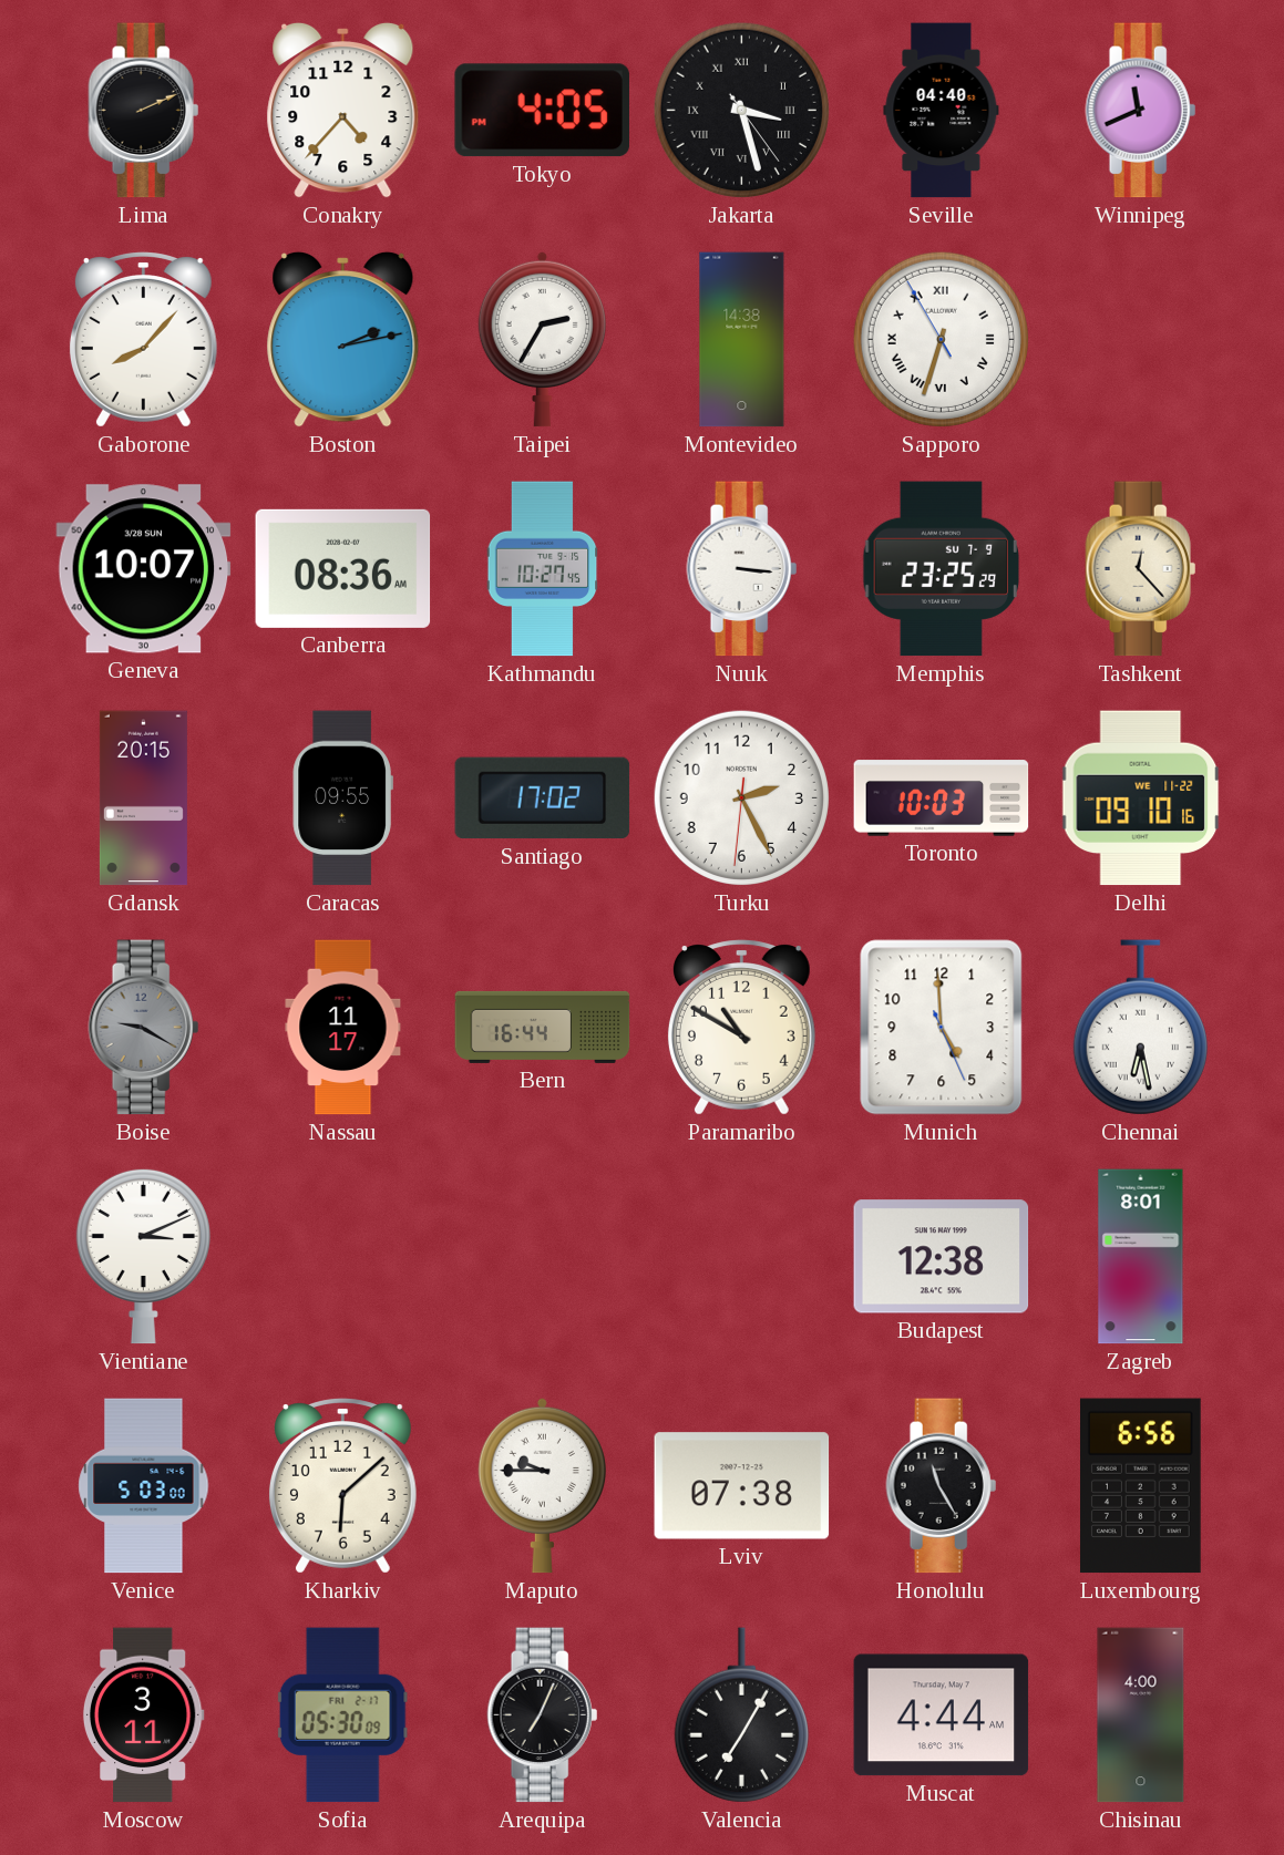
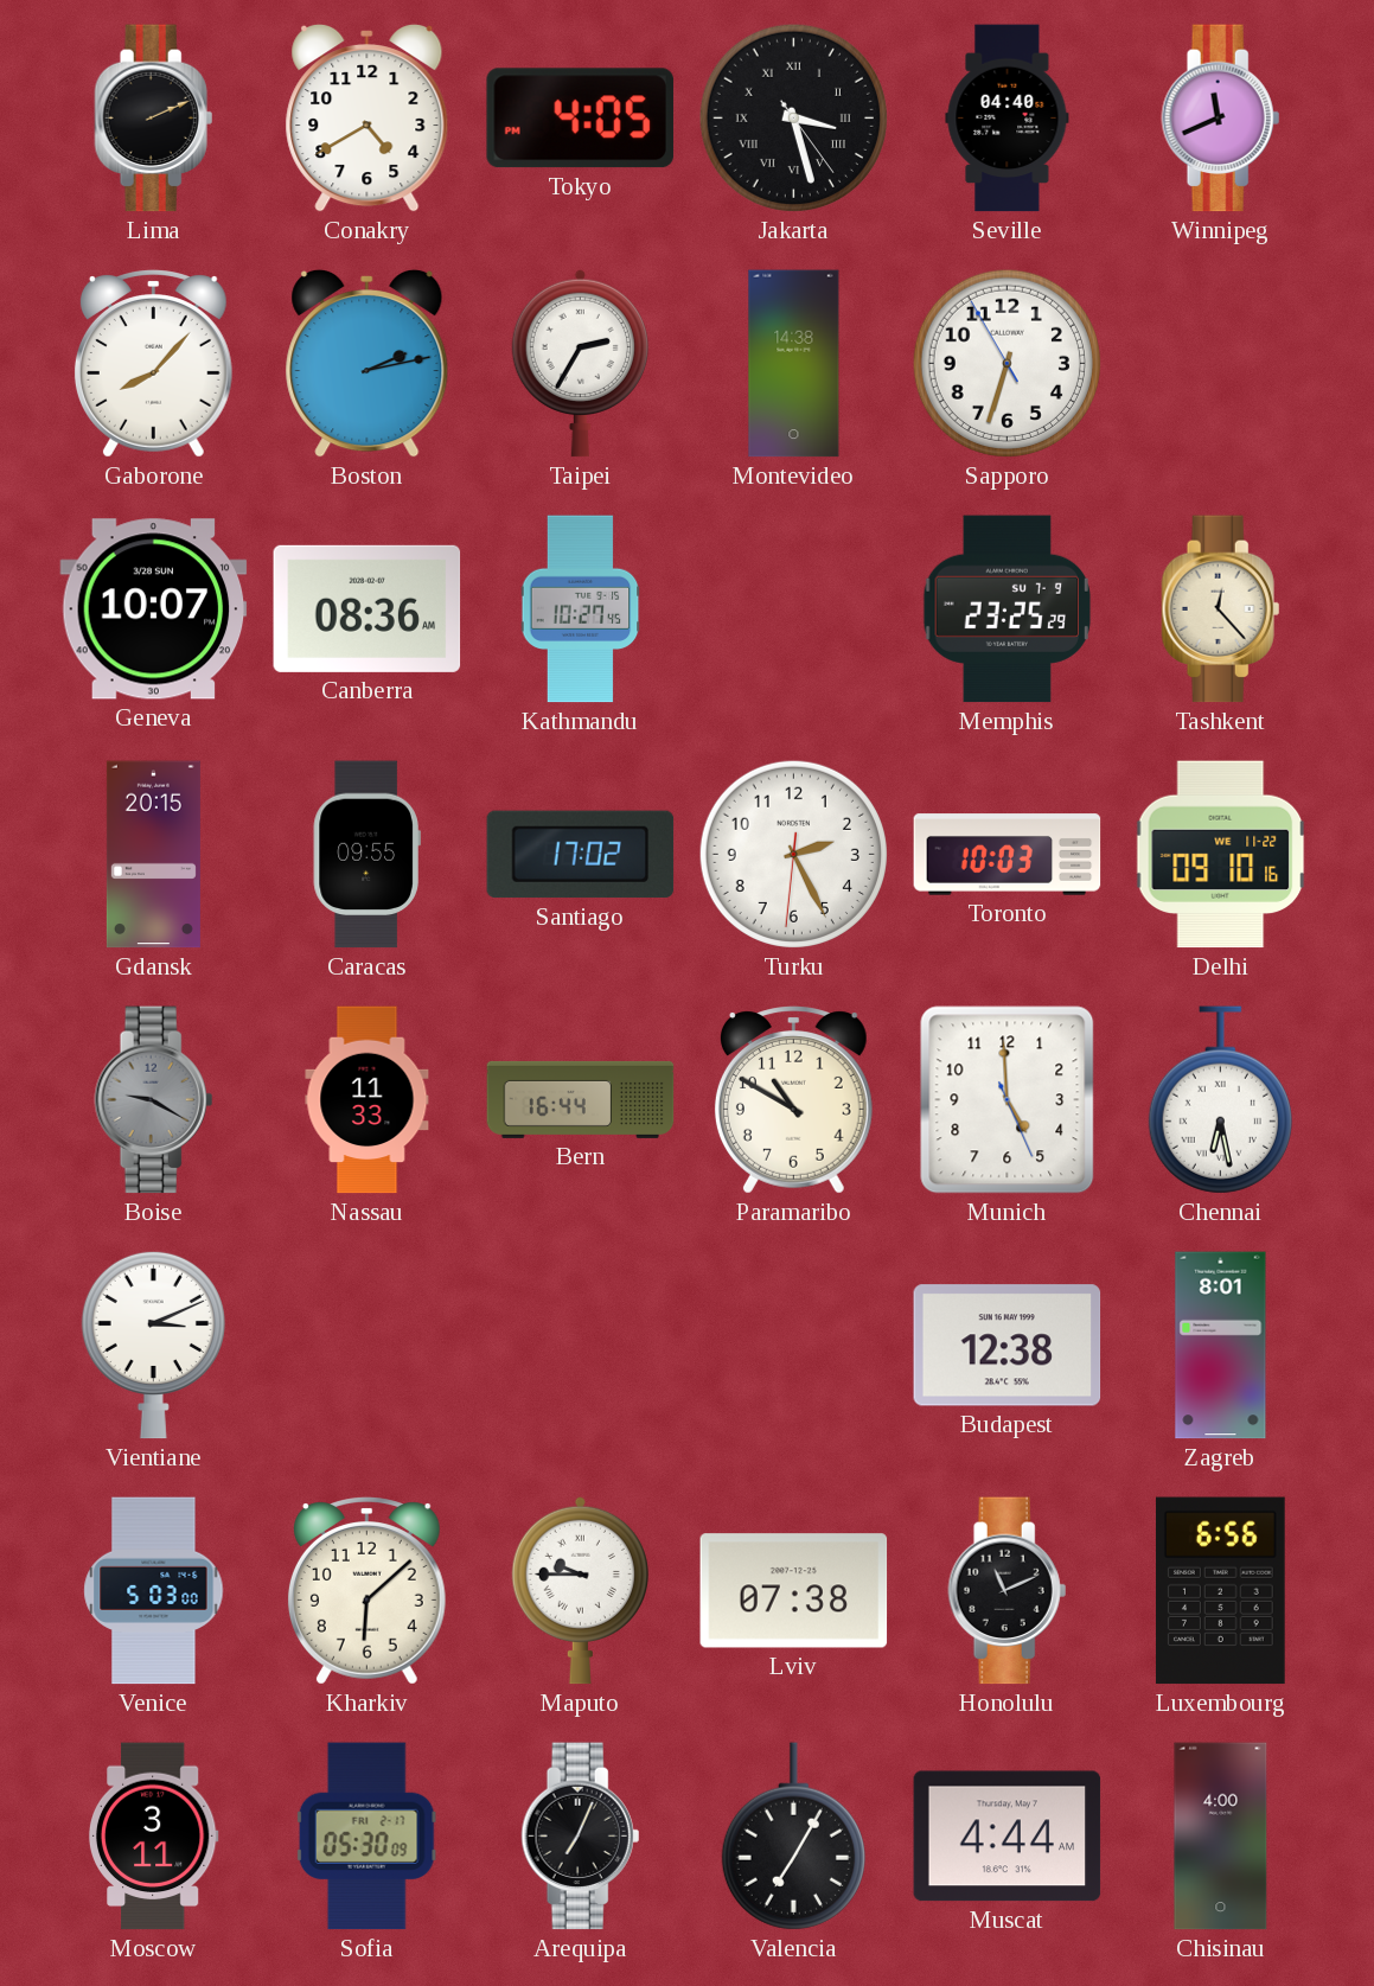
Conakry: 4:37 -> 4:40 (368, 117)
Sapporo numerals: Roman -> Arabic (1006, 363)
Nuuk: 3:16 -> none (742, 569)
Nassau: 11:17 -> 11:33 (368, 1100)
Honolulu: 11:25 -> 11:11 (1008, 1591)
